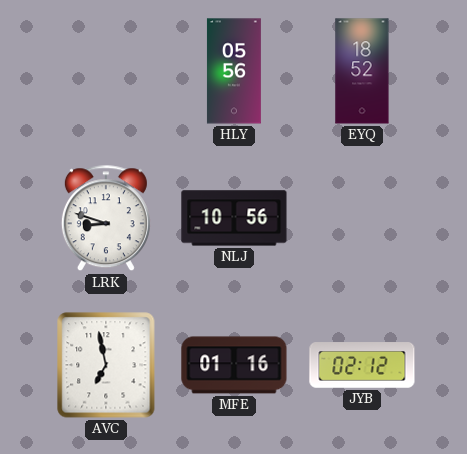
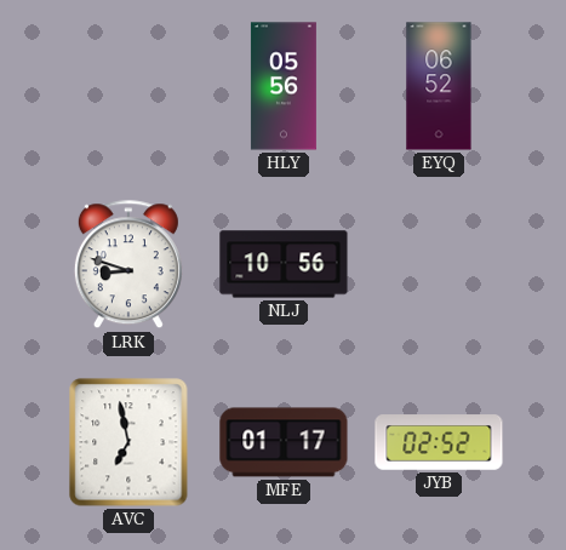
EYQ: 18:52 -> 06:52 (439, 86)
MFE: 01:16 -> 01:17 (284, 442)
JYB: 02:12 -> 02:52 (439, 442)
